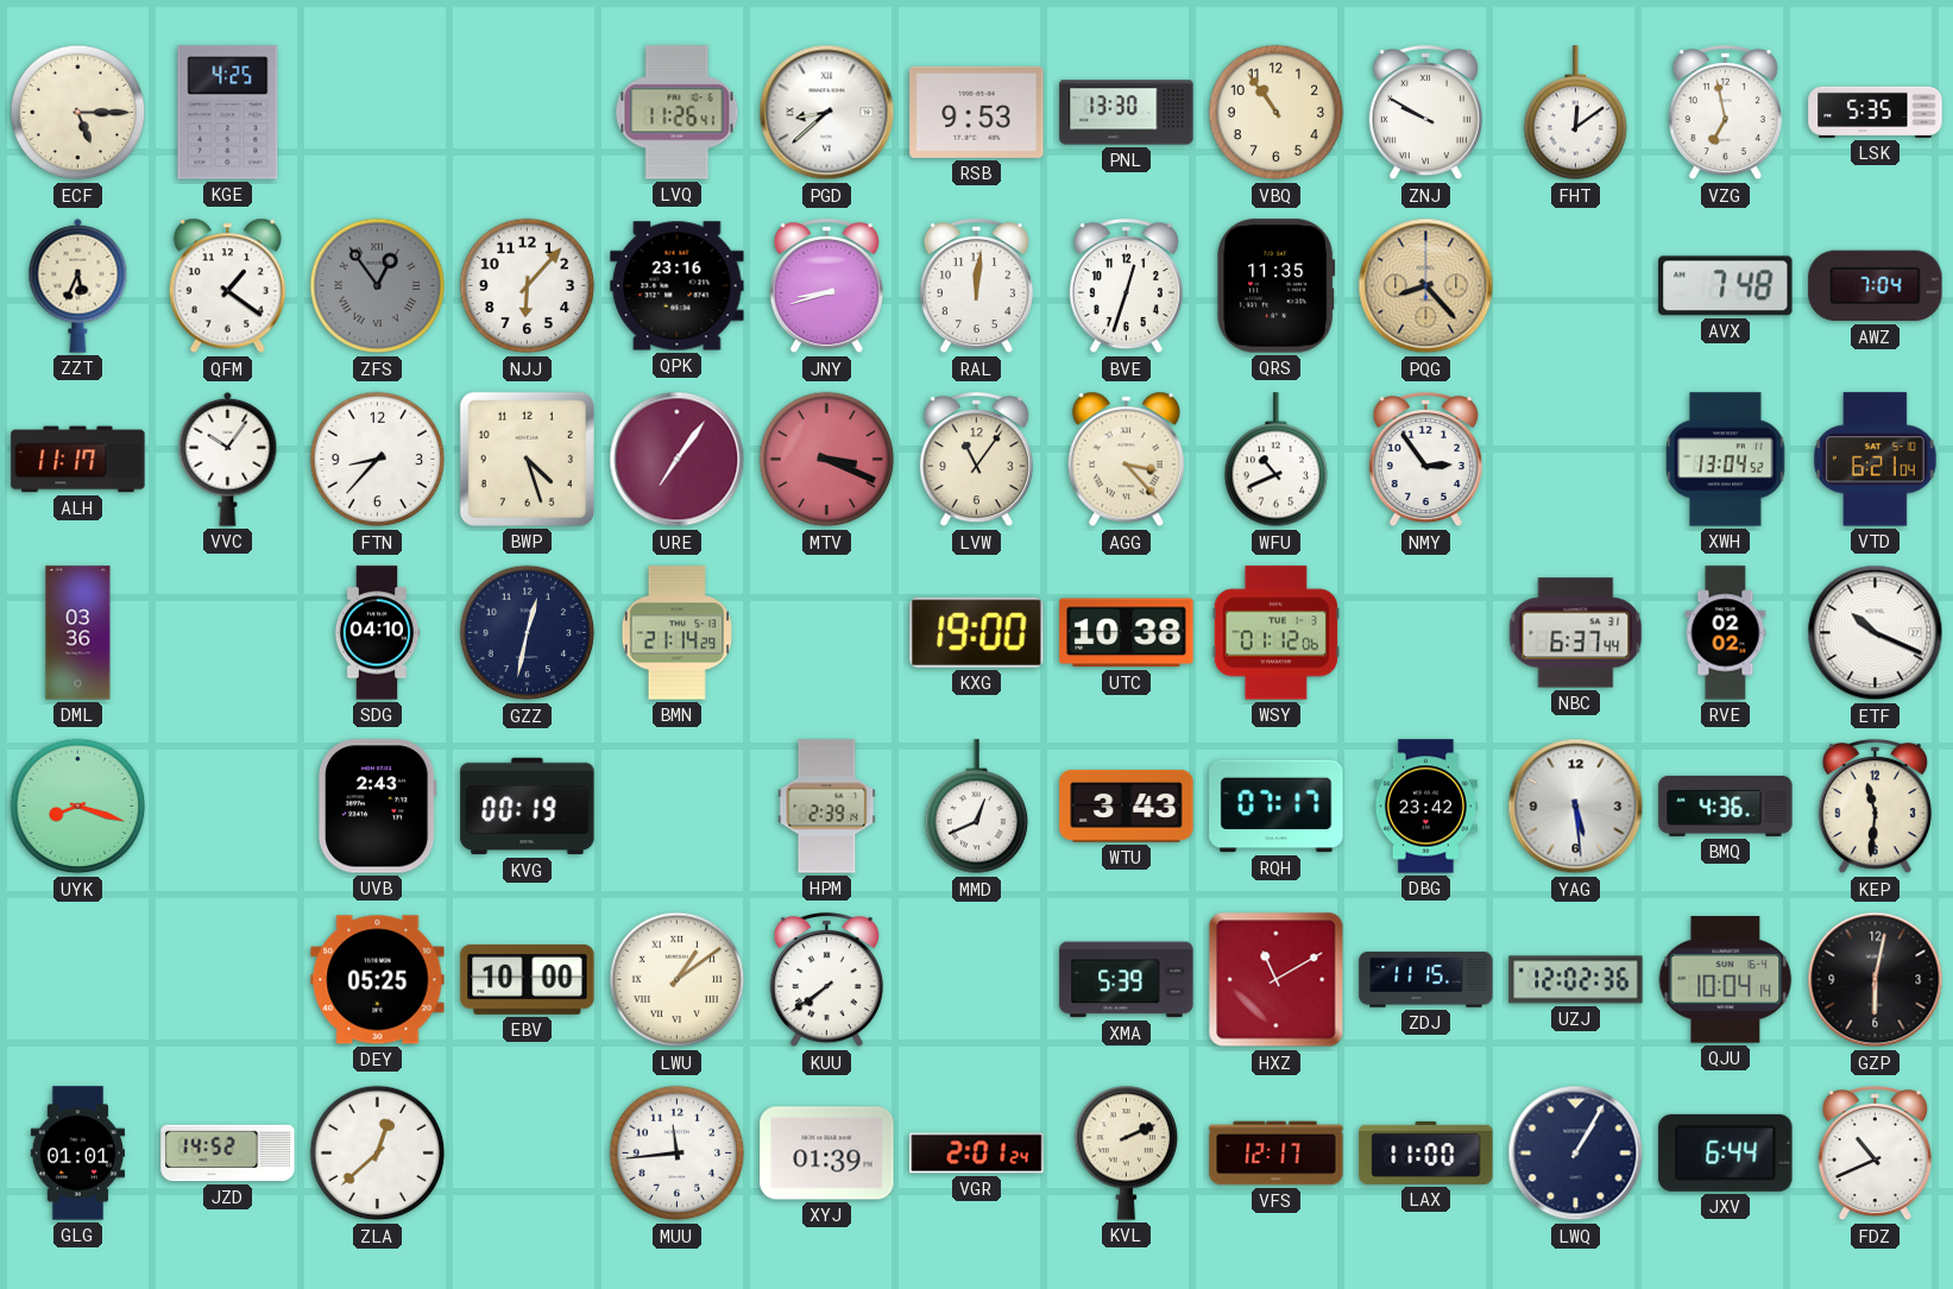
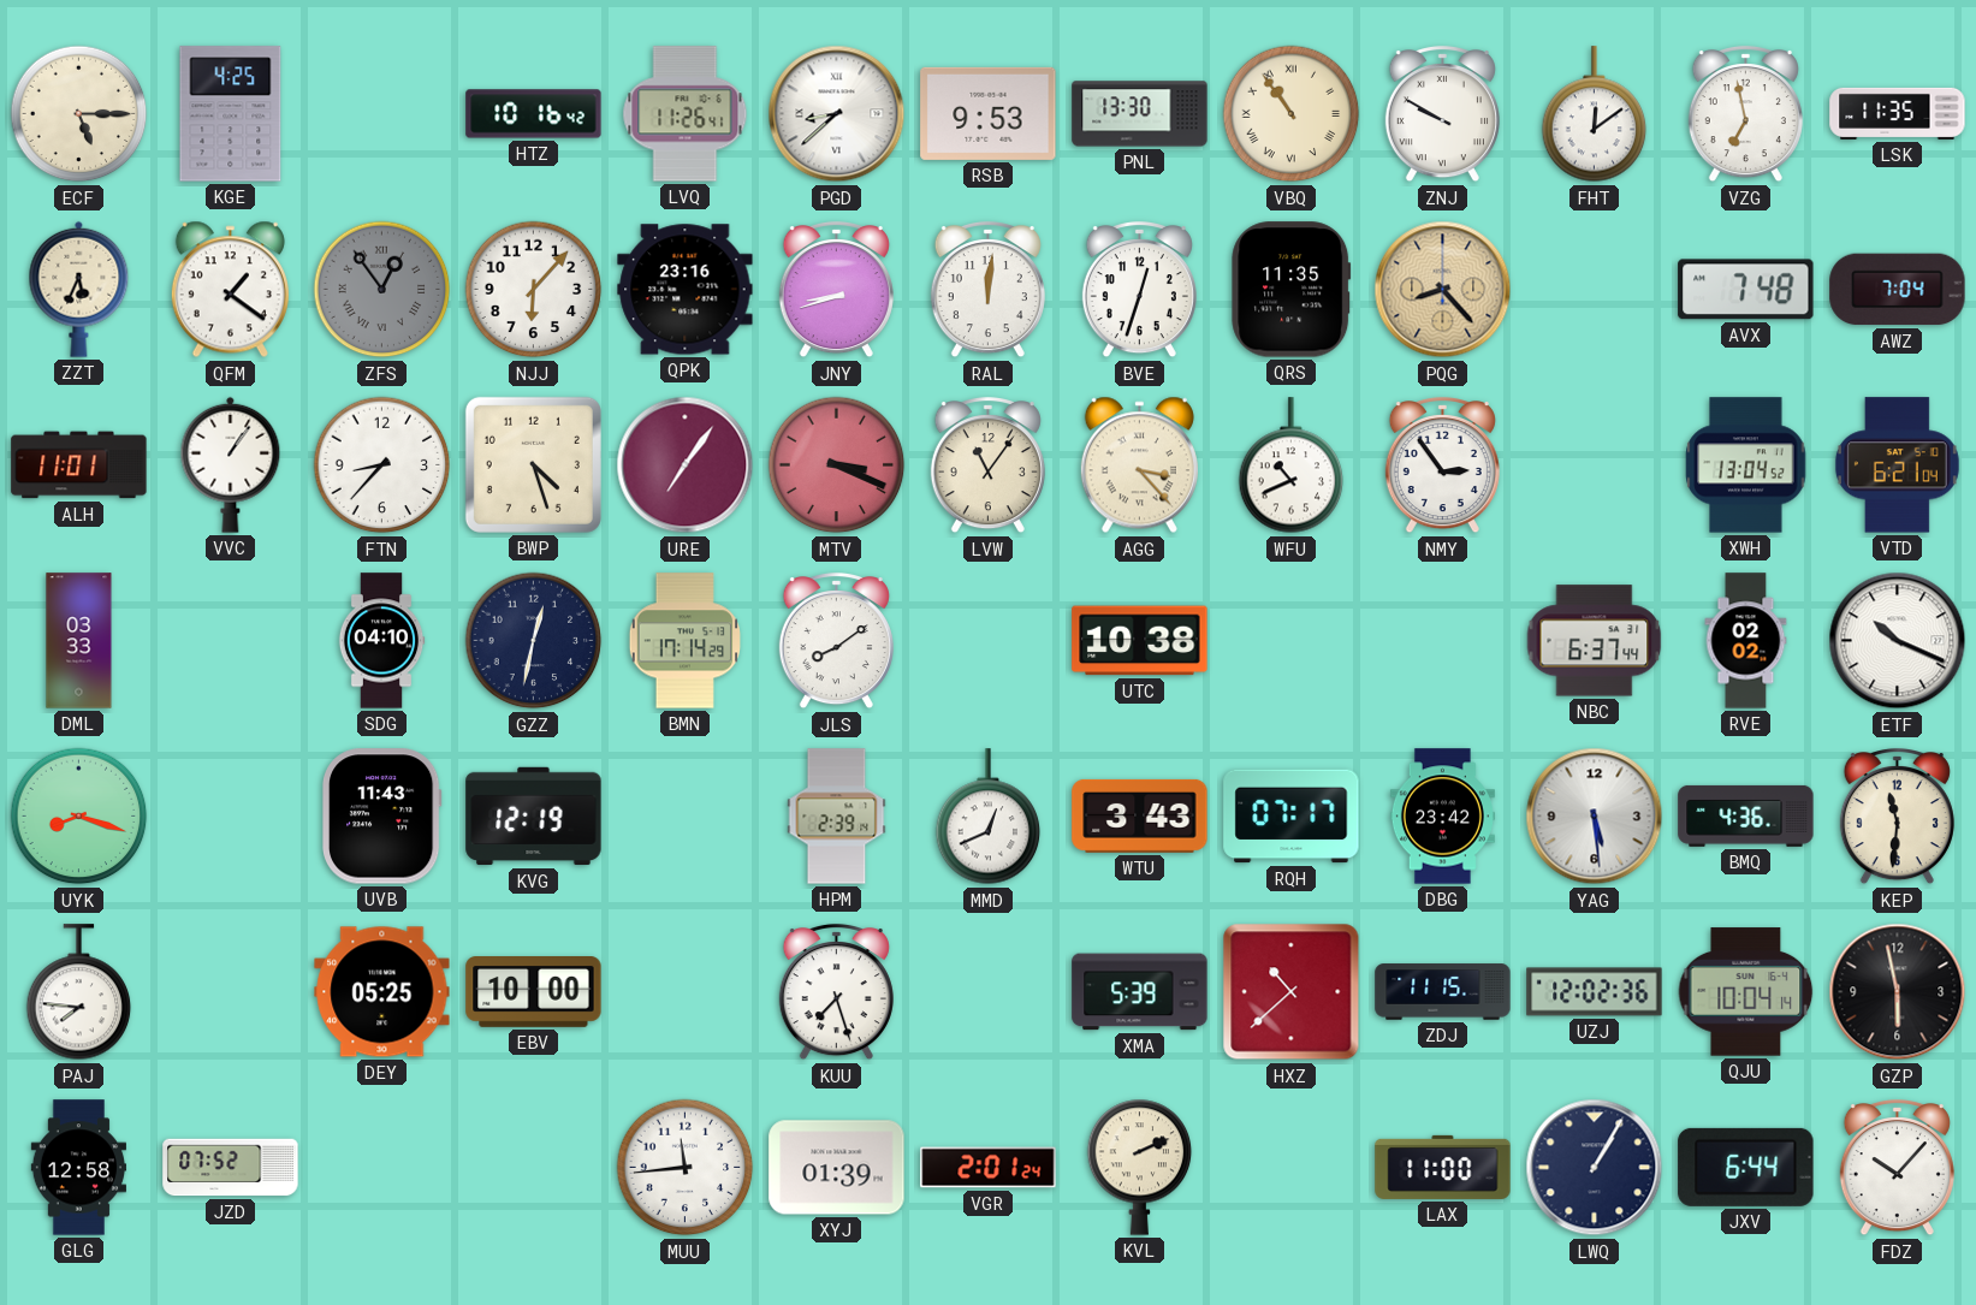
HTZ: none -> 10:16 (534, 114)
VBQ numerals: Arabic -> Roman (1292, 114)
LSK: 5:35 -> 11:35 (1898, 113)
ALH: 11:17 -> 11:01 (79, 465)
VVC: 10:06 -> 1:06 (231, 464)
DML: 03:36 -> 03:33 (79, 641)
BMN: 21:14 -> 17:14 (684, 641)
JLS: none -> 8:09 (836, 641)
KXG: 19:00 -> none (977, 632)
WSY: 01:12 -> none (1275, 633)
UVB: 2:43 -> 11:43 (381, 817)
KVG: 00:19 -> 12:19 (534, 817)
PAJ: none -> 7:46 (79, 992)
LWU: 1:09 -> none (678, 980)
KUU: 7:39 -> 7:27 (836, 992)
HXZ: 11:10 -> 10:38 (1292, 992)
GZP: 6:02 -> 5:58 (1898, 992)
GLG: 01:01 -> 12:58 (78, 1168)
JZD: 14:52 -> 07:52 (231, 1168)
ZLA: 12:38 -> none (378, 1154)
VFS: 12:17 -> none (1277, 1154)
FDZ: 10:41 -> 10:07 (1897, 1168)
